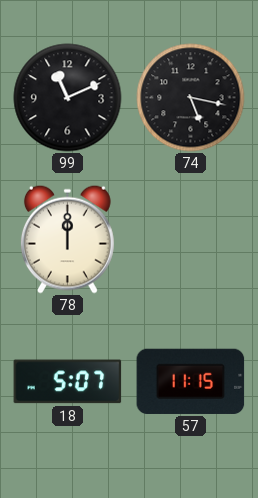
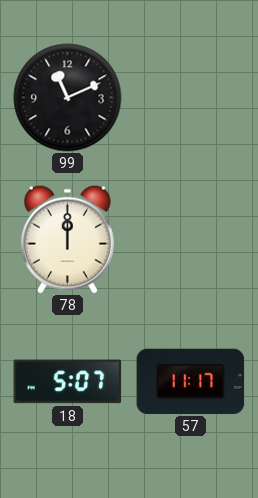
74: 5:17 -> none (191, 98)
57: 11:15 -> 11:17 (191, 381)
